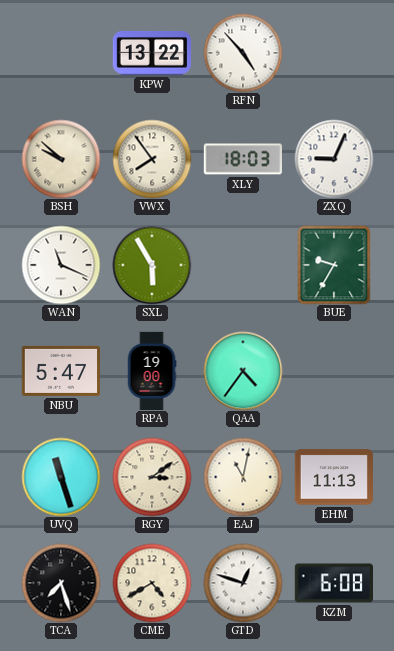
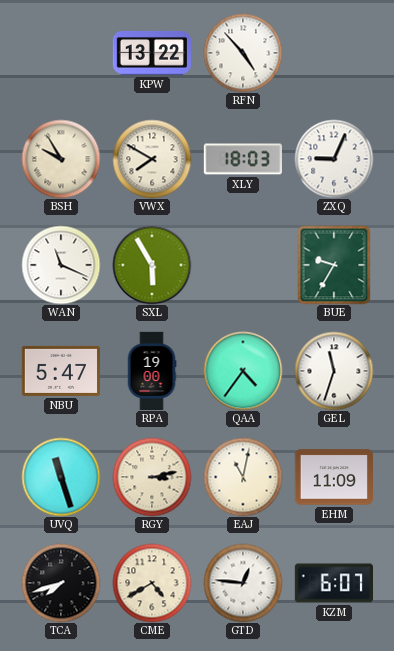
BSH: 9:52 -> 9:55 (61, 159)
VWX: 7:54 -> 7:50 (152, 159)
GEL: none -> 11:33 (334, 371)
RGY: 3:09 -> 3:13 (152, 477)
EHM: 11:13 -> 11:09 (333, 477)
TCA: 7:27 -> 7:42 (61, 583)
GTD: 12:48 -> 12:46 (243, 583)
KZM: 6:08 -> 6:07 (333, 583)
